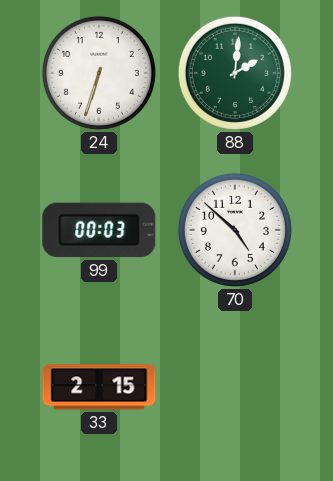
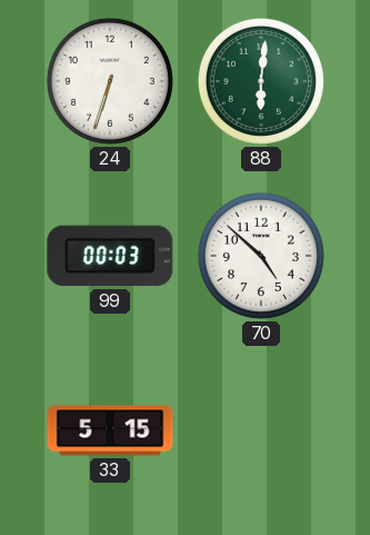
88: 2:01 -> 6:01 (261, 81)
33: 2:15 -> 5:15 (110, 430)
